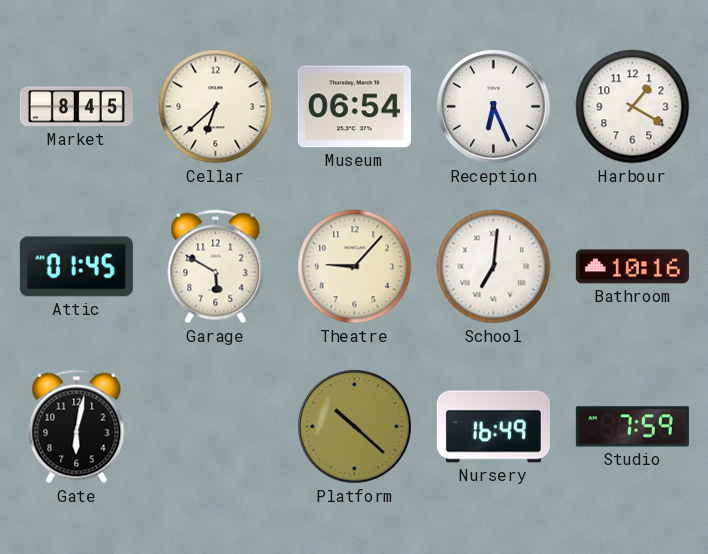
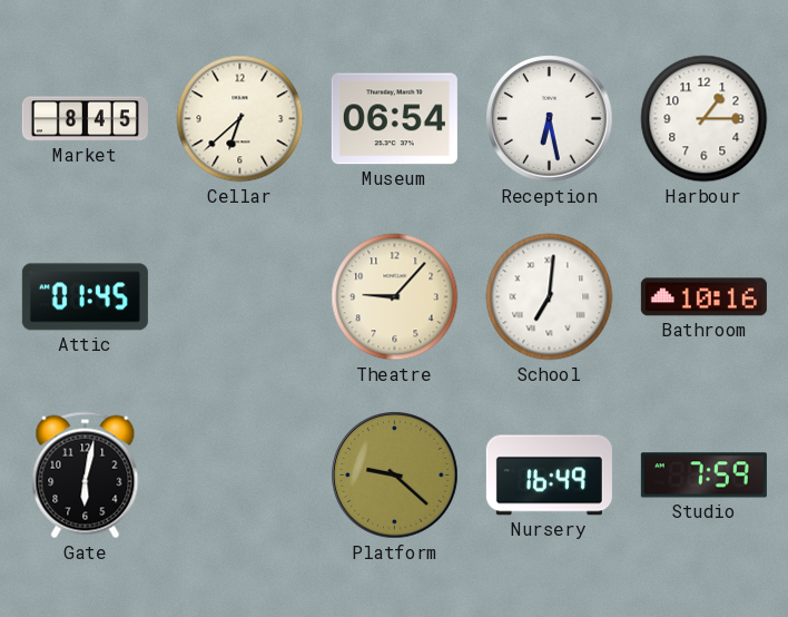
Reception: 6:26 -> 6:28 (550, 119)
Harbour: 1:20 -> 1:15 (705, 119)
Garage: 5:50 -> none (216, 267)
Platform: 10:22 -> 9:22 (395, 476)
